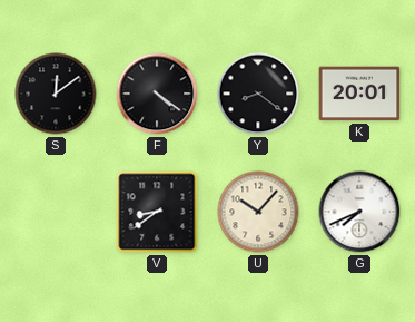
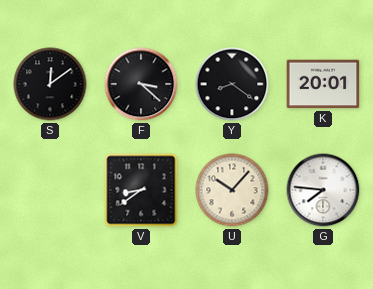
F: 4:21 -> 3:22 (141, 84)
G: 7:41 -> 7:46 (323, 190)
